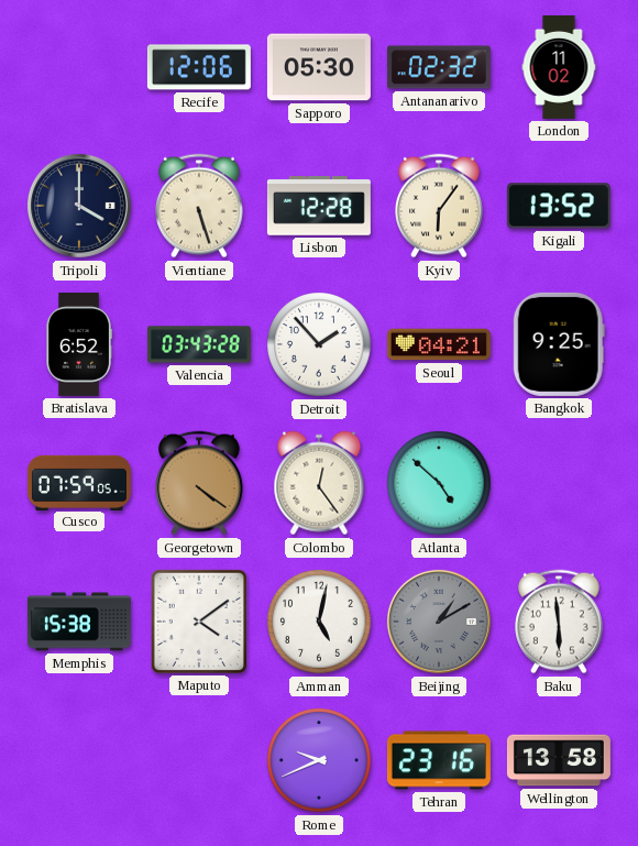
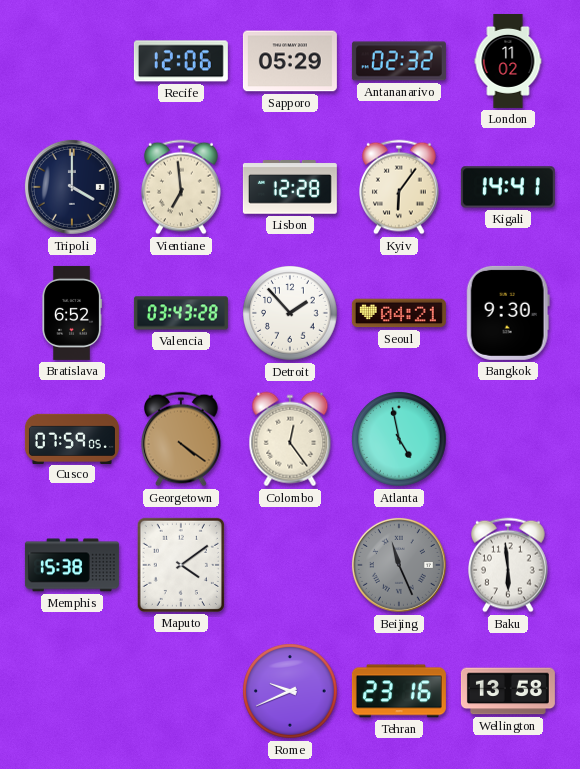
Sapporo: 05:30 -> 05:29 (290, 61)
Vientiane: 5:27 -> 6:59 (182, 187)
Kigali: 13:52 -> 14:41 (508, 187)
Bangkok: 9:25 -> 9:30 (508, 313)
Atlanta: 4:52 -> 4:58 (400, 440)
Amman: 5:02 -> none (320, 623)
Beijing: 1:10 -> 11:26 (399, 565)
